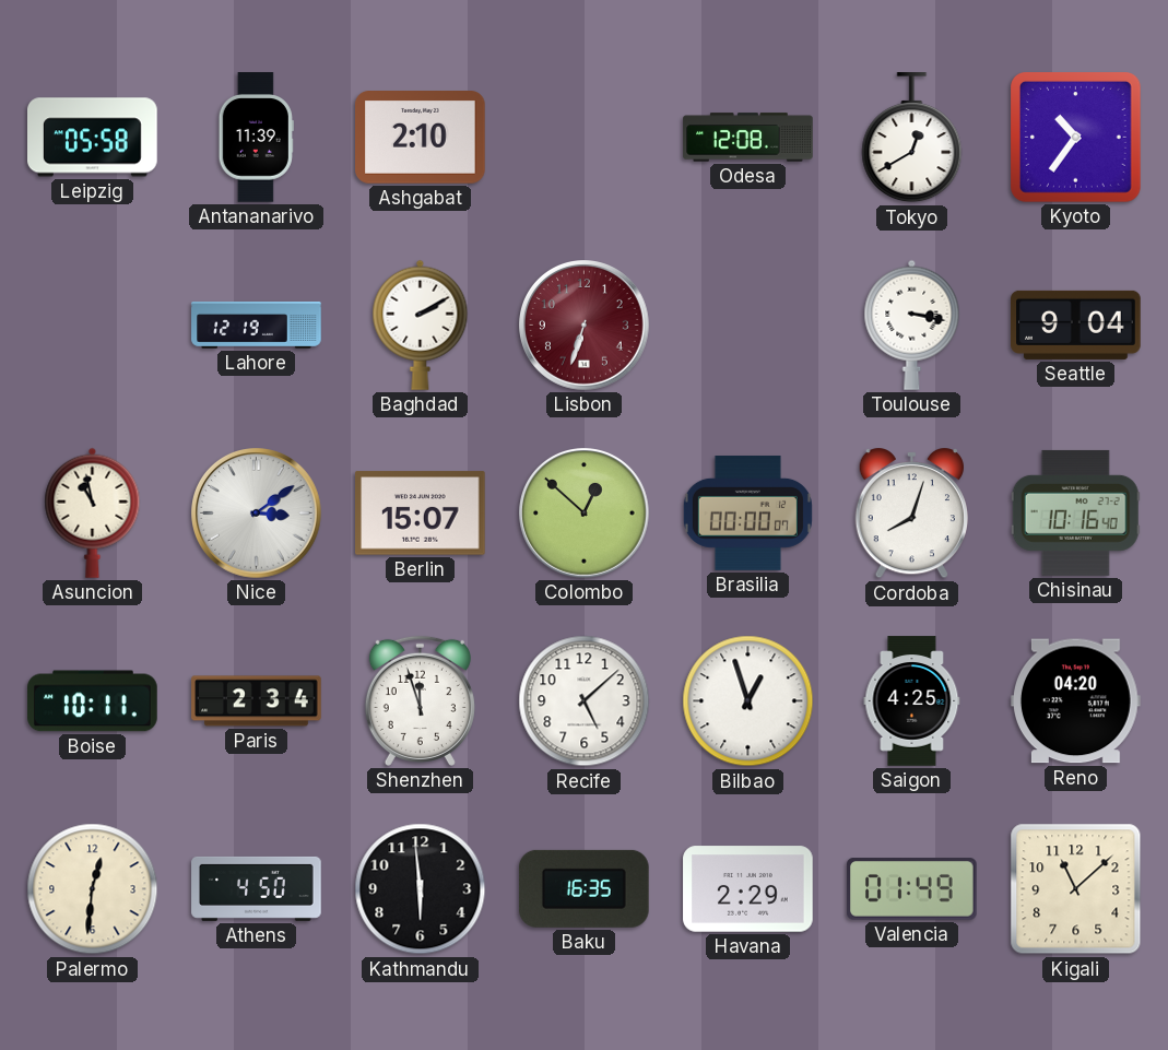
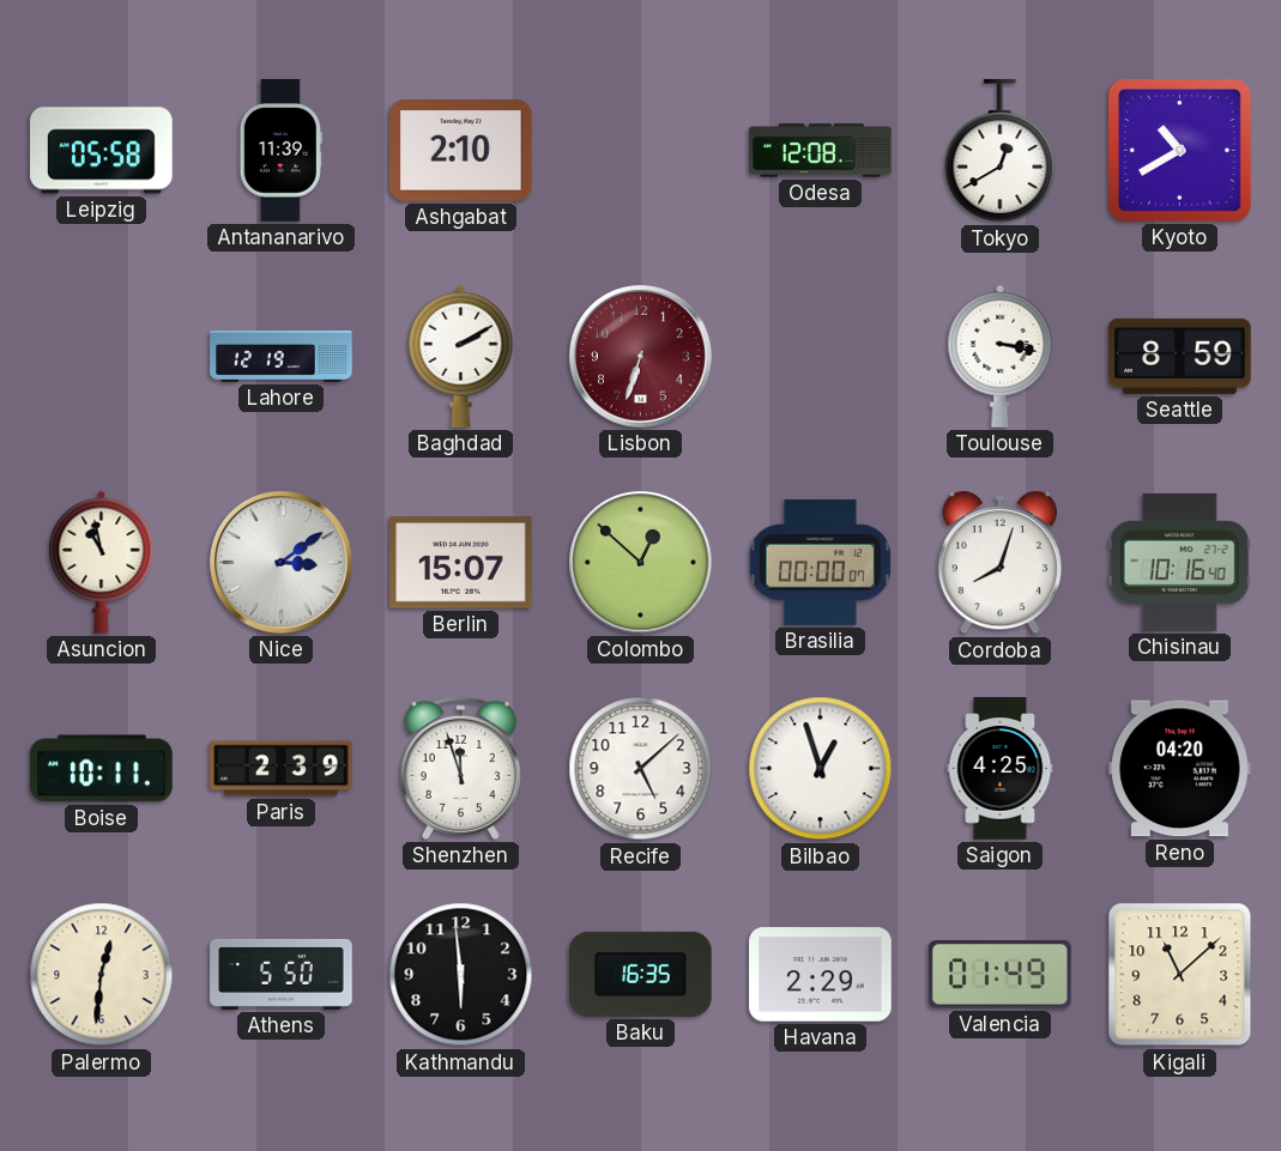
Kyoto: 10:36 -> 10:40 (1180, 151)
Seattle: 9:04 -> 8:59 (1180, 356)
Paris: 2:34 -> 2:39 (282, 769)
Athens: 4:50 -> 5:50 (282, 974)
